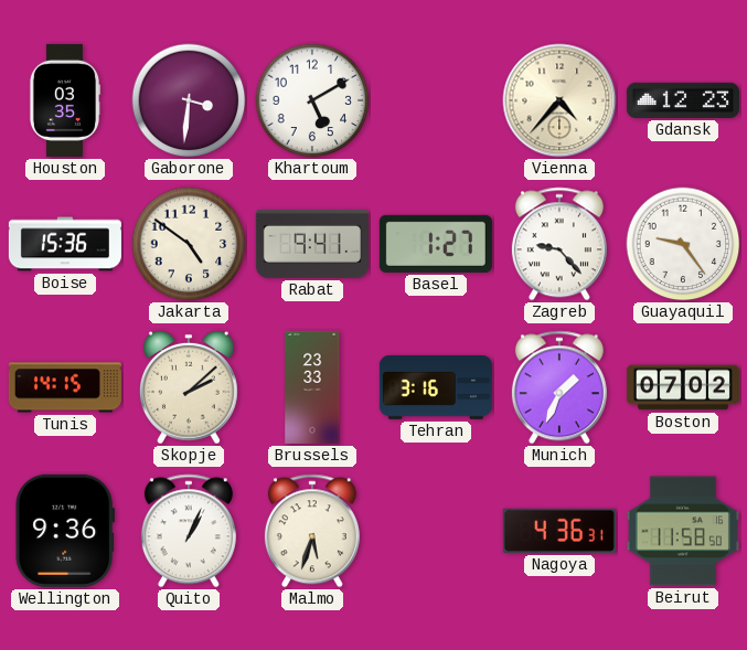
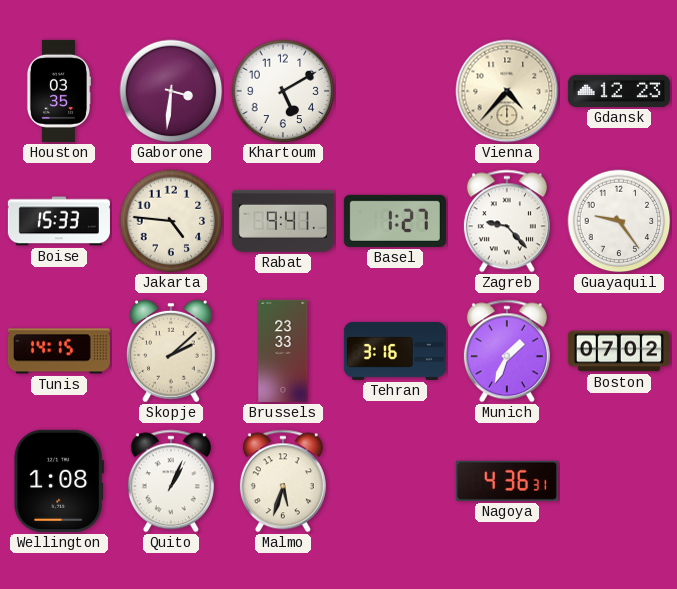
Boise: 15:36 -> 15:33 (59, 221)
Jakarta: 4:51 -> 4:46 (171, 221)
Wellington: 9:36 -> 1:08 (59, 481)
Beirut: 11:58 -> none (683, 531)
